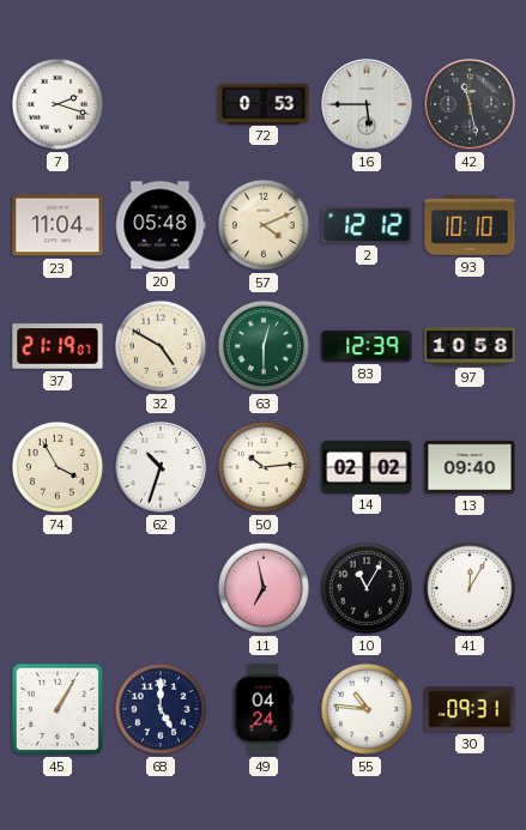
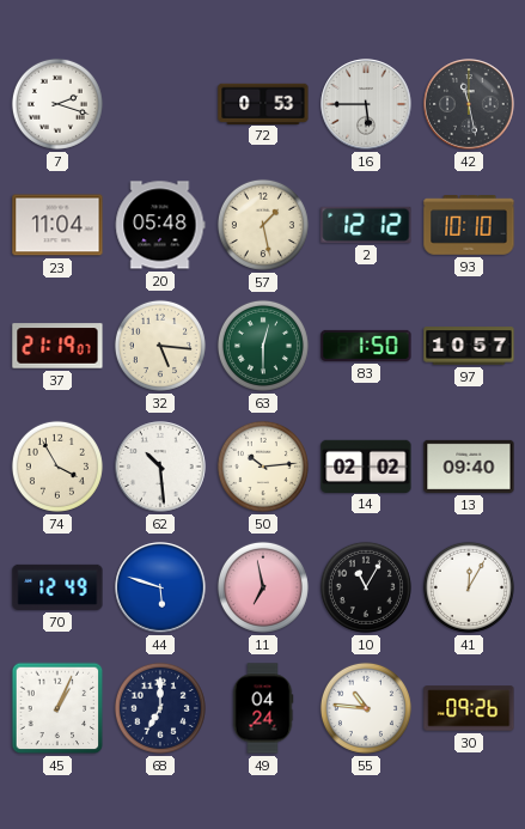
57: 4:11 -> 1:28 (263, 225)
32: 4:50 -> 5:16 (160, 346)
83: 12:39 -> 1:50 (366, 346)
97: 10:58 -> 10:57 (469, 346)
62: 10:33 -> 10:29 (160, 467)
70: none -> 12:49 (57, 587)
44: none -> 5:48 (160, 587)
45: 1:05 -> 1:04 (57, 708)
68: 5:00 -> 7:00 (160, 708)
30: 09:31 -> 09:26 (469, 708)
